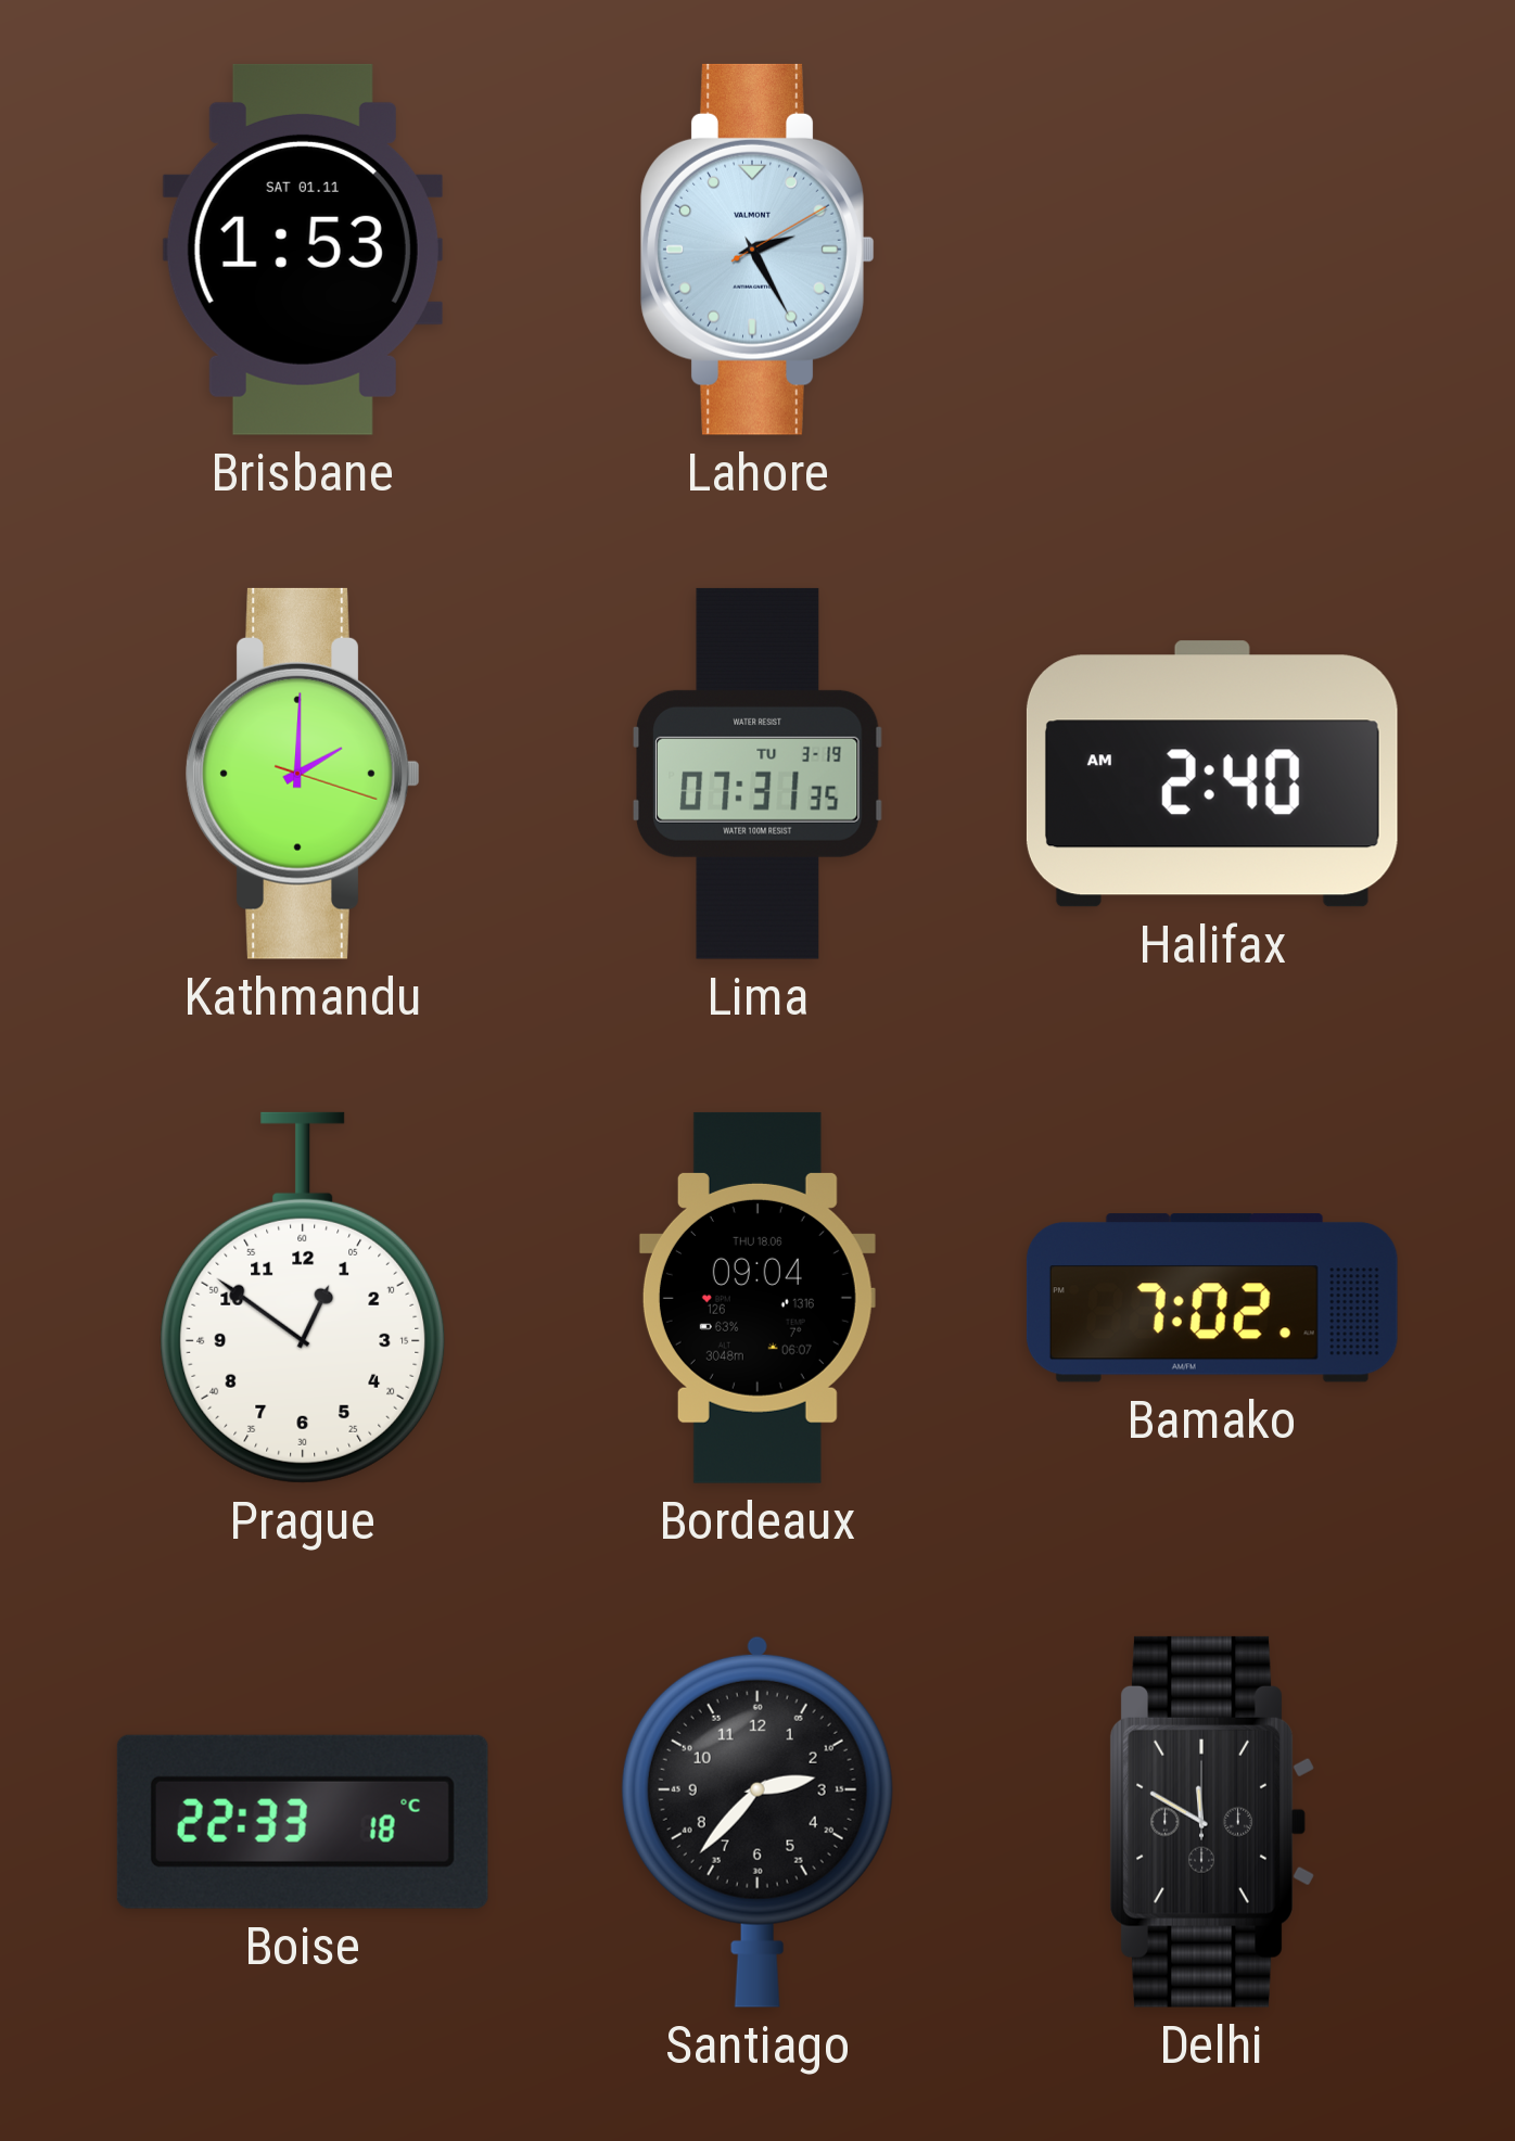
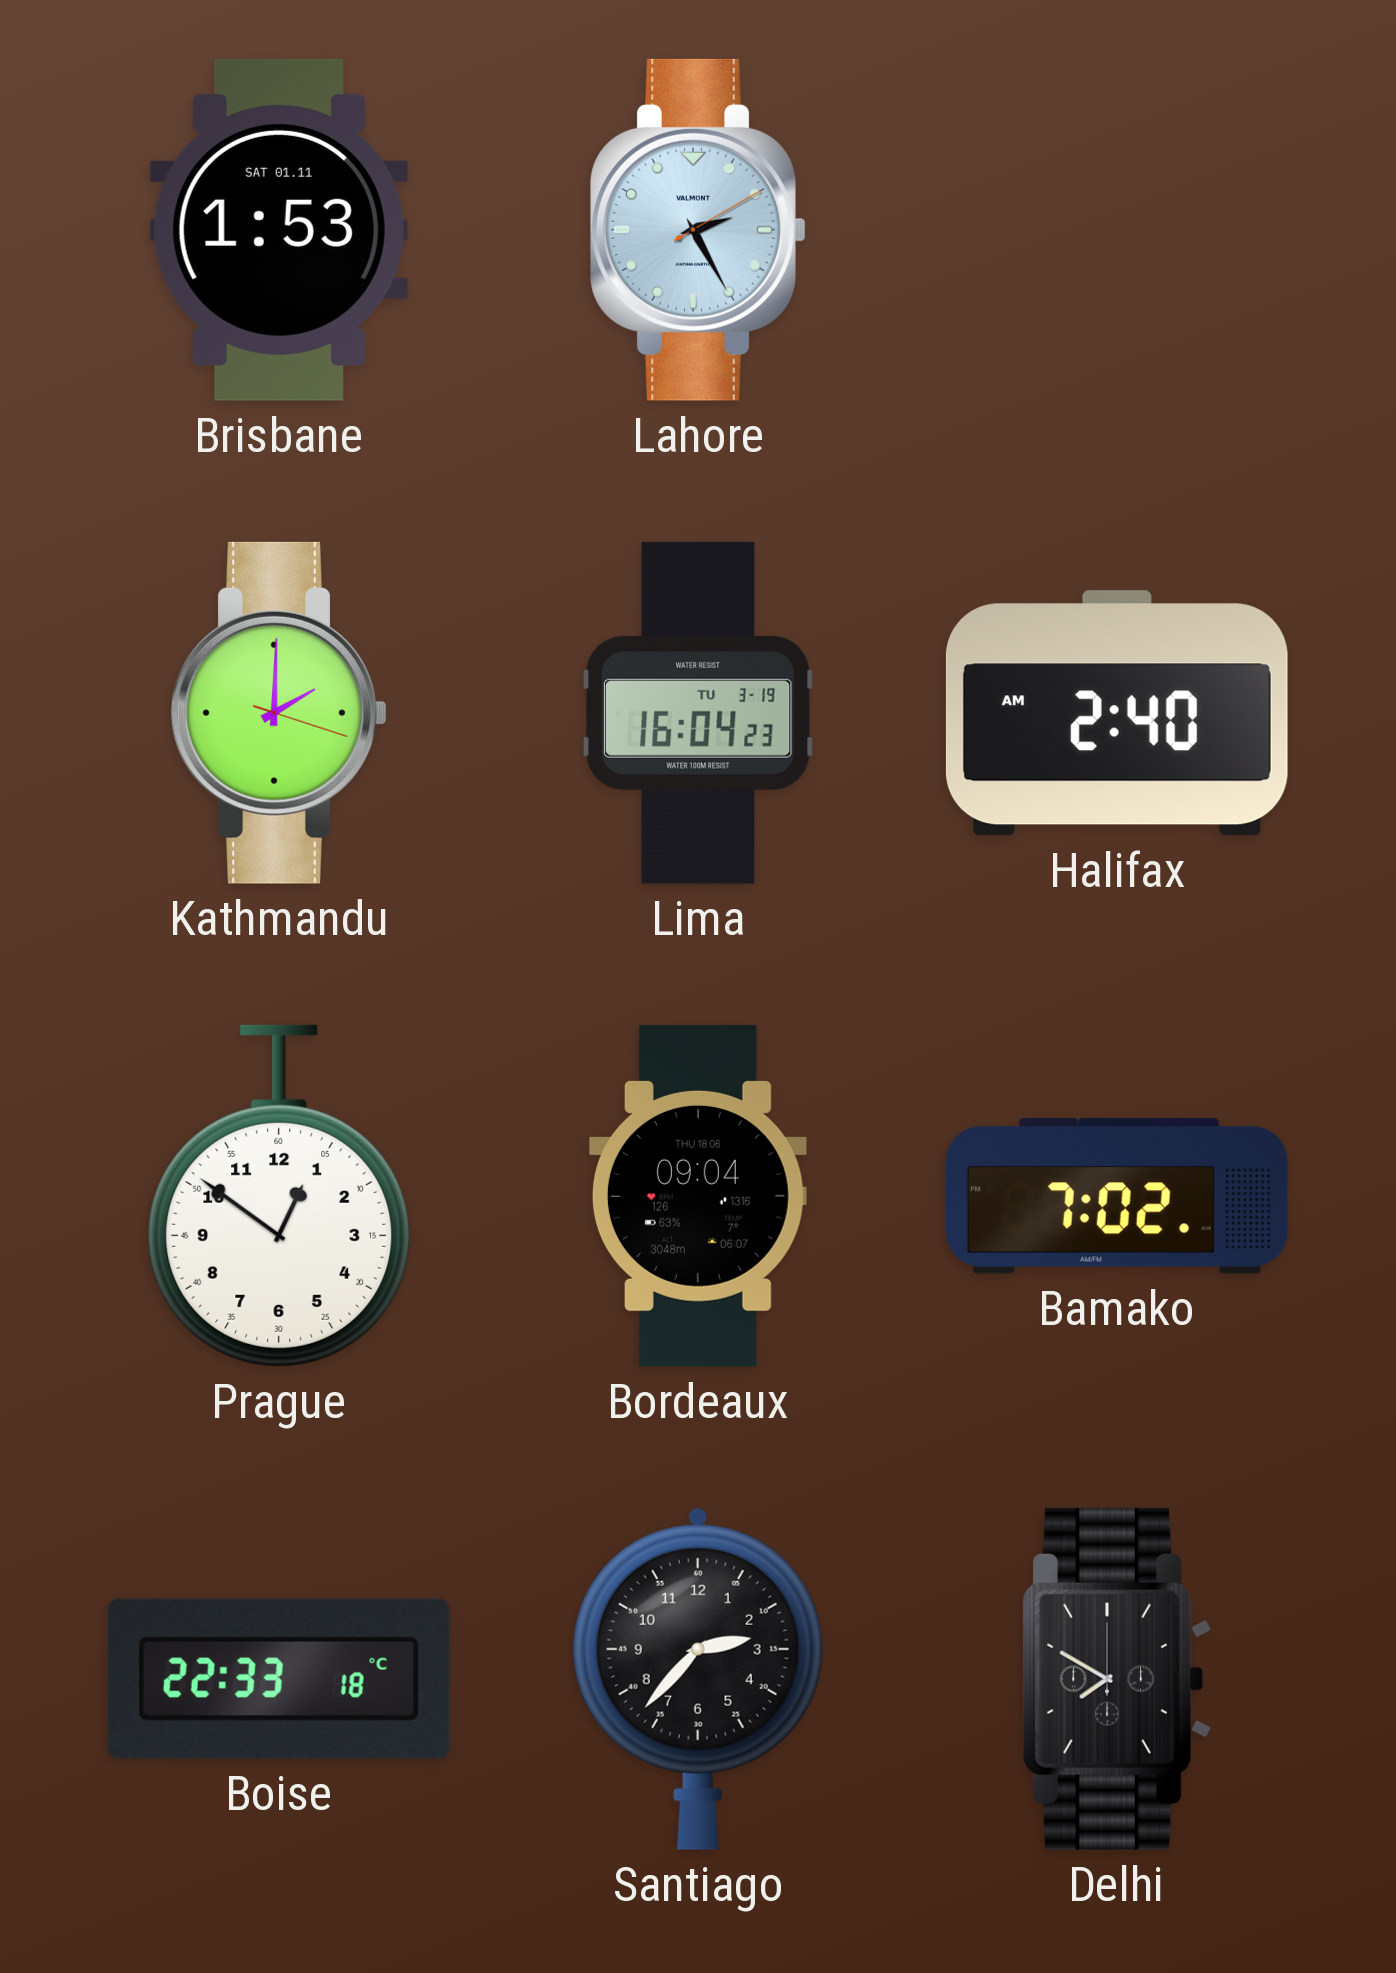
Lima: 07:31 -> 16:04 (698, 713)
Delhi: 11:50 -> 7:50 (1117, 1679)
